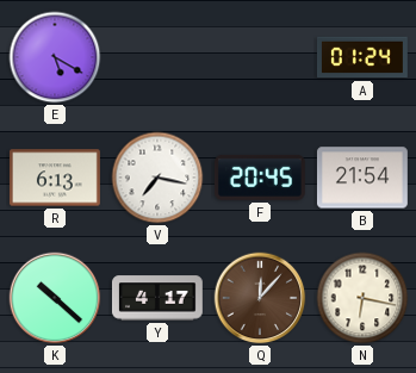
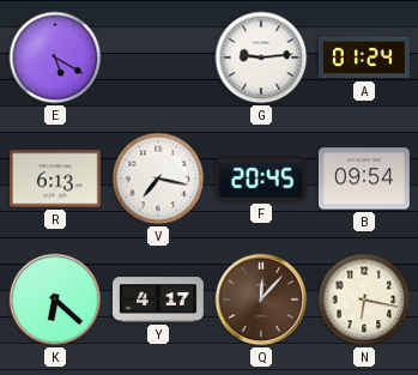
G: none -> 9:14 (261, 58)
B: 21:54 -> 09:54 (364, 179)
K: 10:22 -> 6:22 (55, 300)
